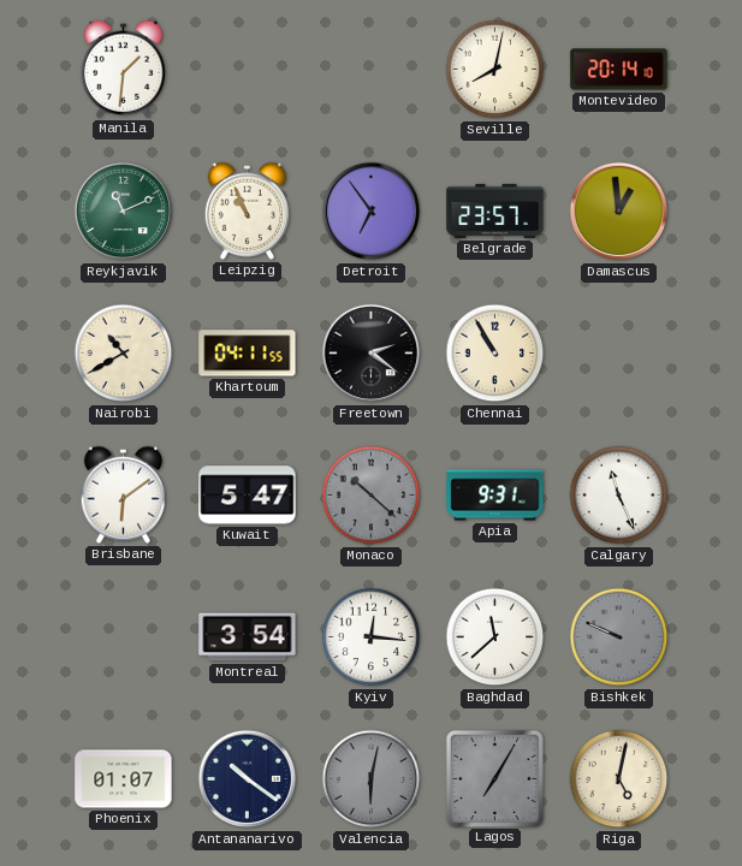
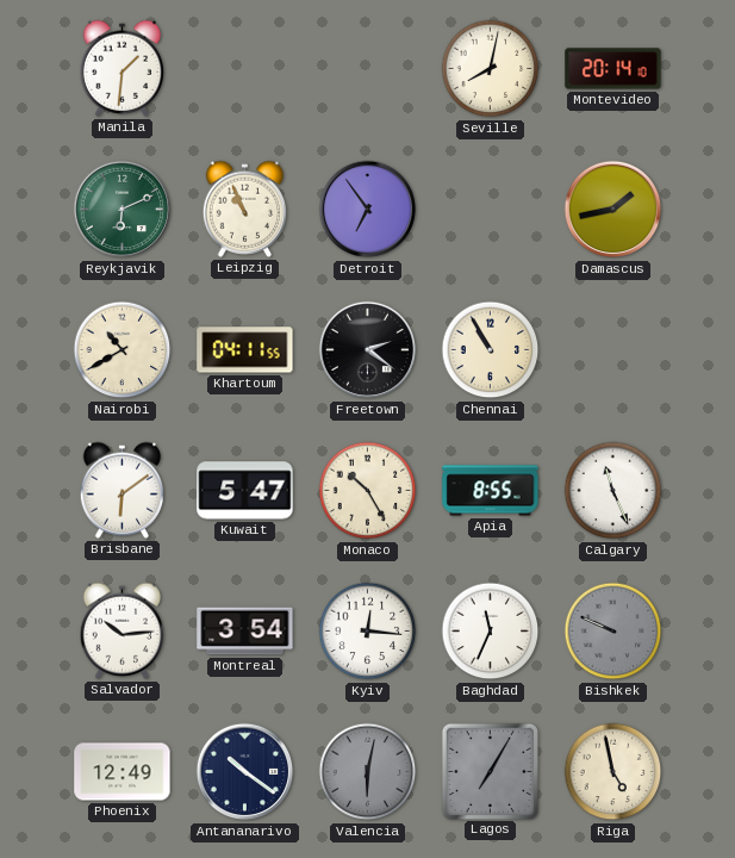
Reykjavik: 11:11 -> 6:11 (123, 210)
Belgrade: 23:57 -> none (495, 210)
Damascus: 12:59 -> 1:43 (613, 210)
Monaco: 10:22 -> 10:25 (368, 491)
Monaco dial: grey -> cream (368, 491)
Apia: 9:31 -> 8:55 (491, 491)
Salvador: none -> 10:14 (122, 630)
Baghdad: 11:38 -> 11:34 (491, 632)
Phoenix: 01:07 -> 12:49 (123, 772)
Riga: 5:02 -> 4:58 (613, 772)
